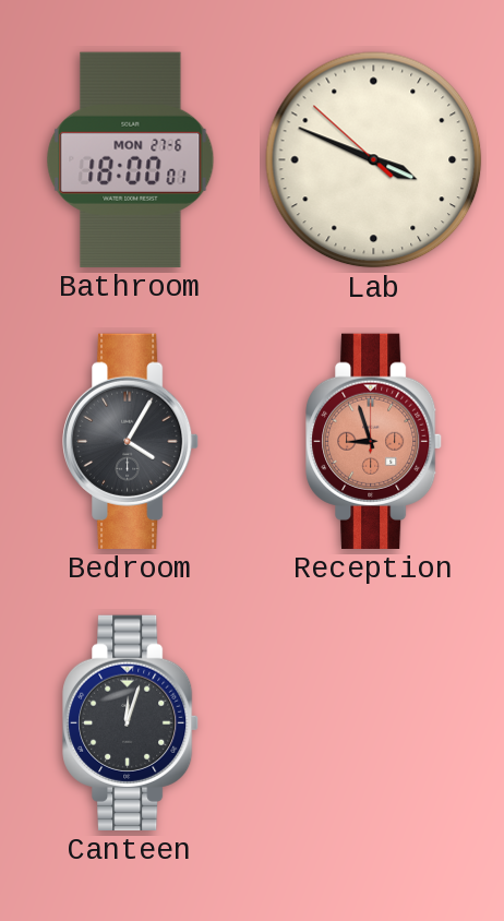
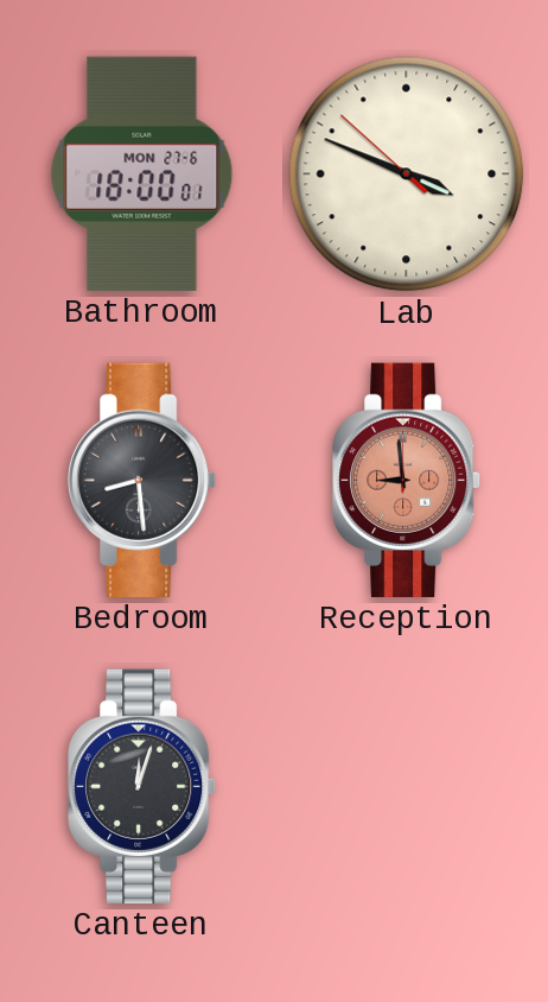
Bedroom: 4:05 -> 8:29 (144, 480)
Reception: 8:57 -> 8:59 (408, 480)
